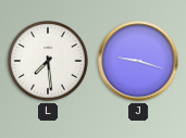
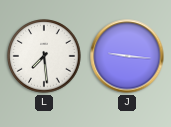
J: 9:18 -> 9:16 (127, 56)
